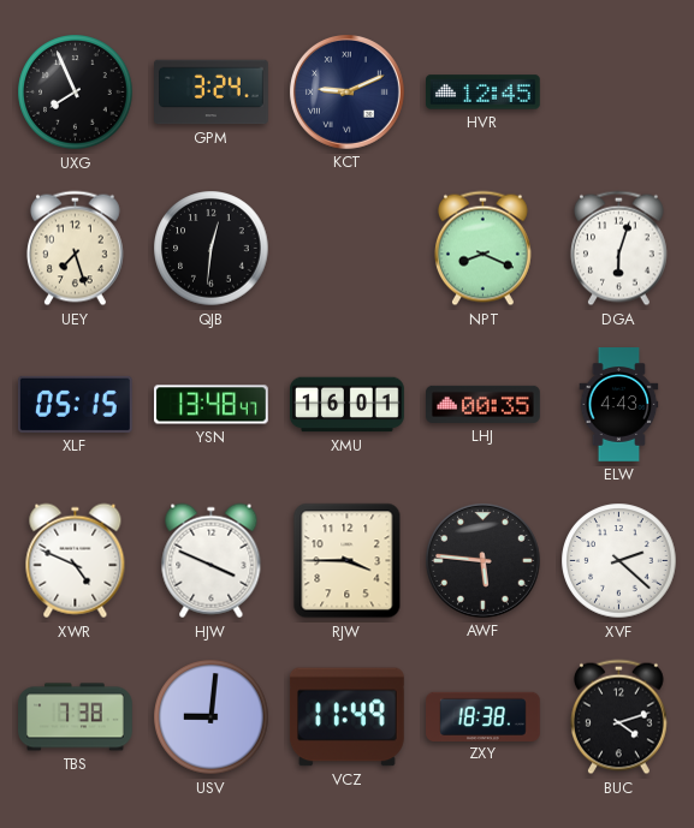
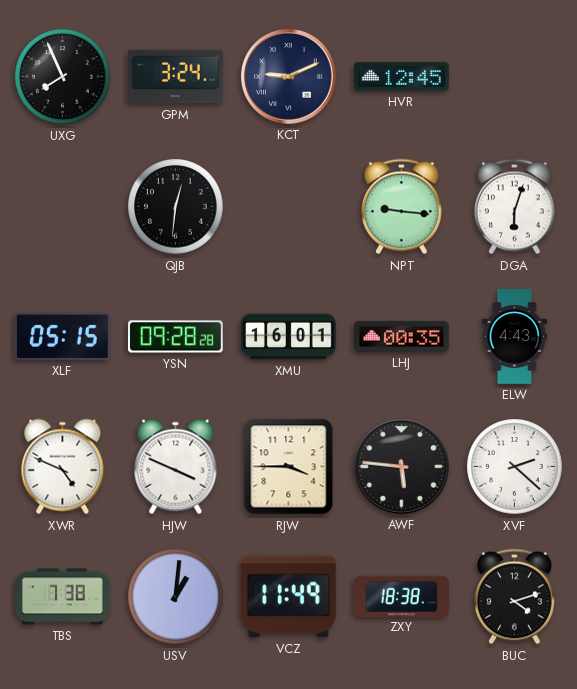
UEY: 7:27 -> none (75, 249)
NPT: 8:19 -> 9:16 (401, 207)
YSN: 13:48 -> 09:28 (176, 337)
USV: 9:01 -> 1:01 (176, 597)
